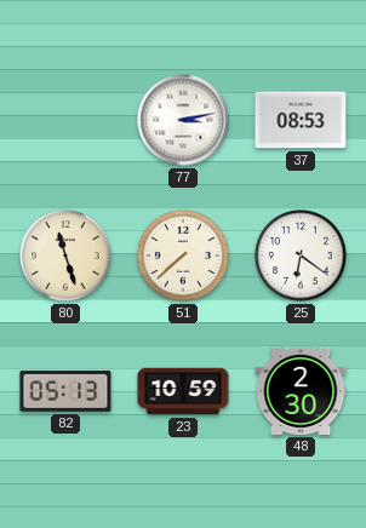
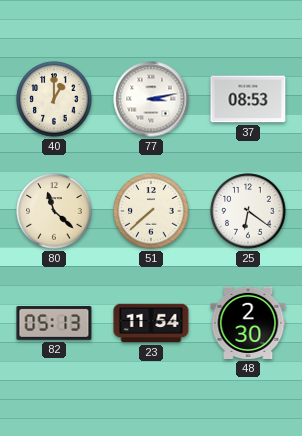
40: none -> 1:00 (54, 99)
80: 11:27 -> 11:22 (54, 211)
23: 10:59 -> 11:54 (151, 323)
